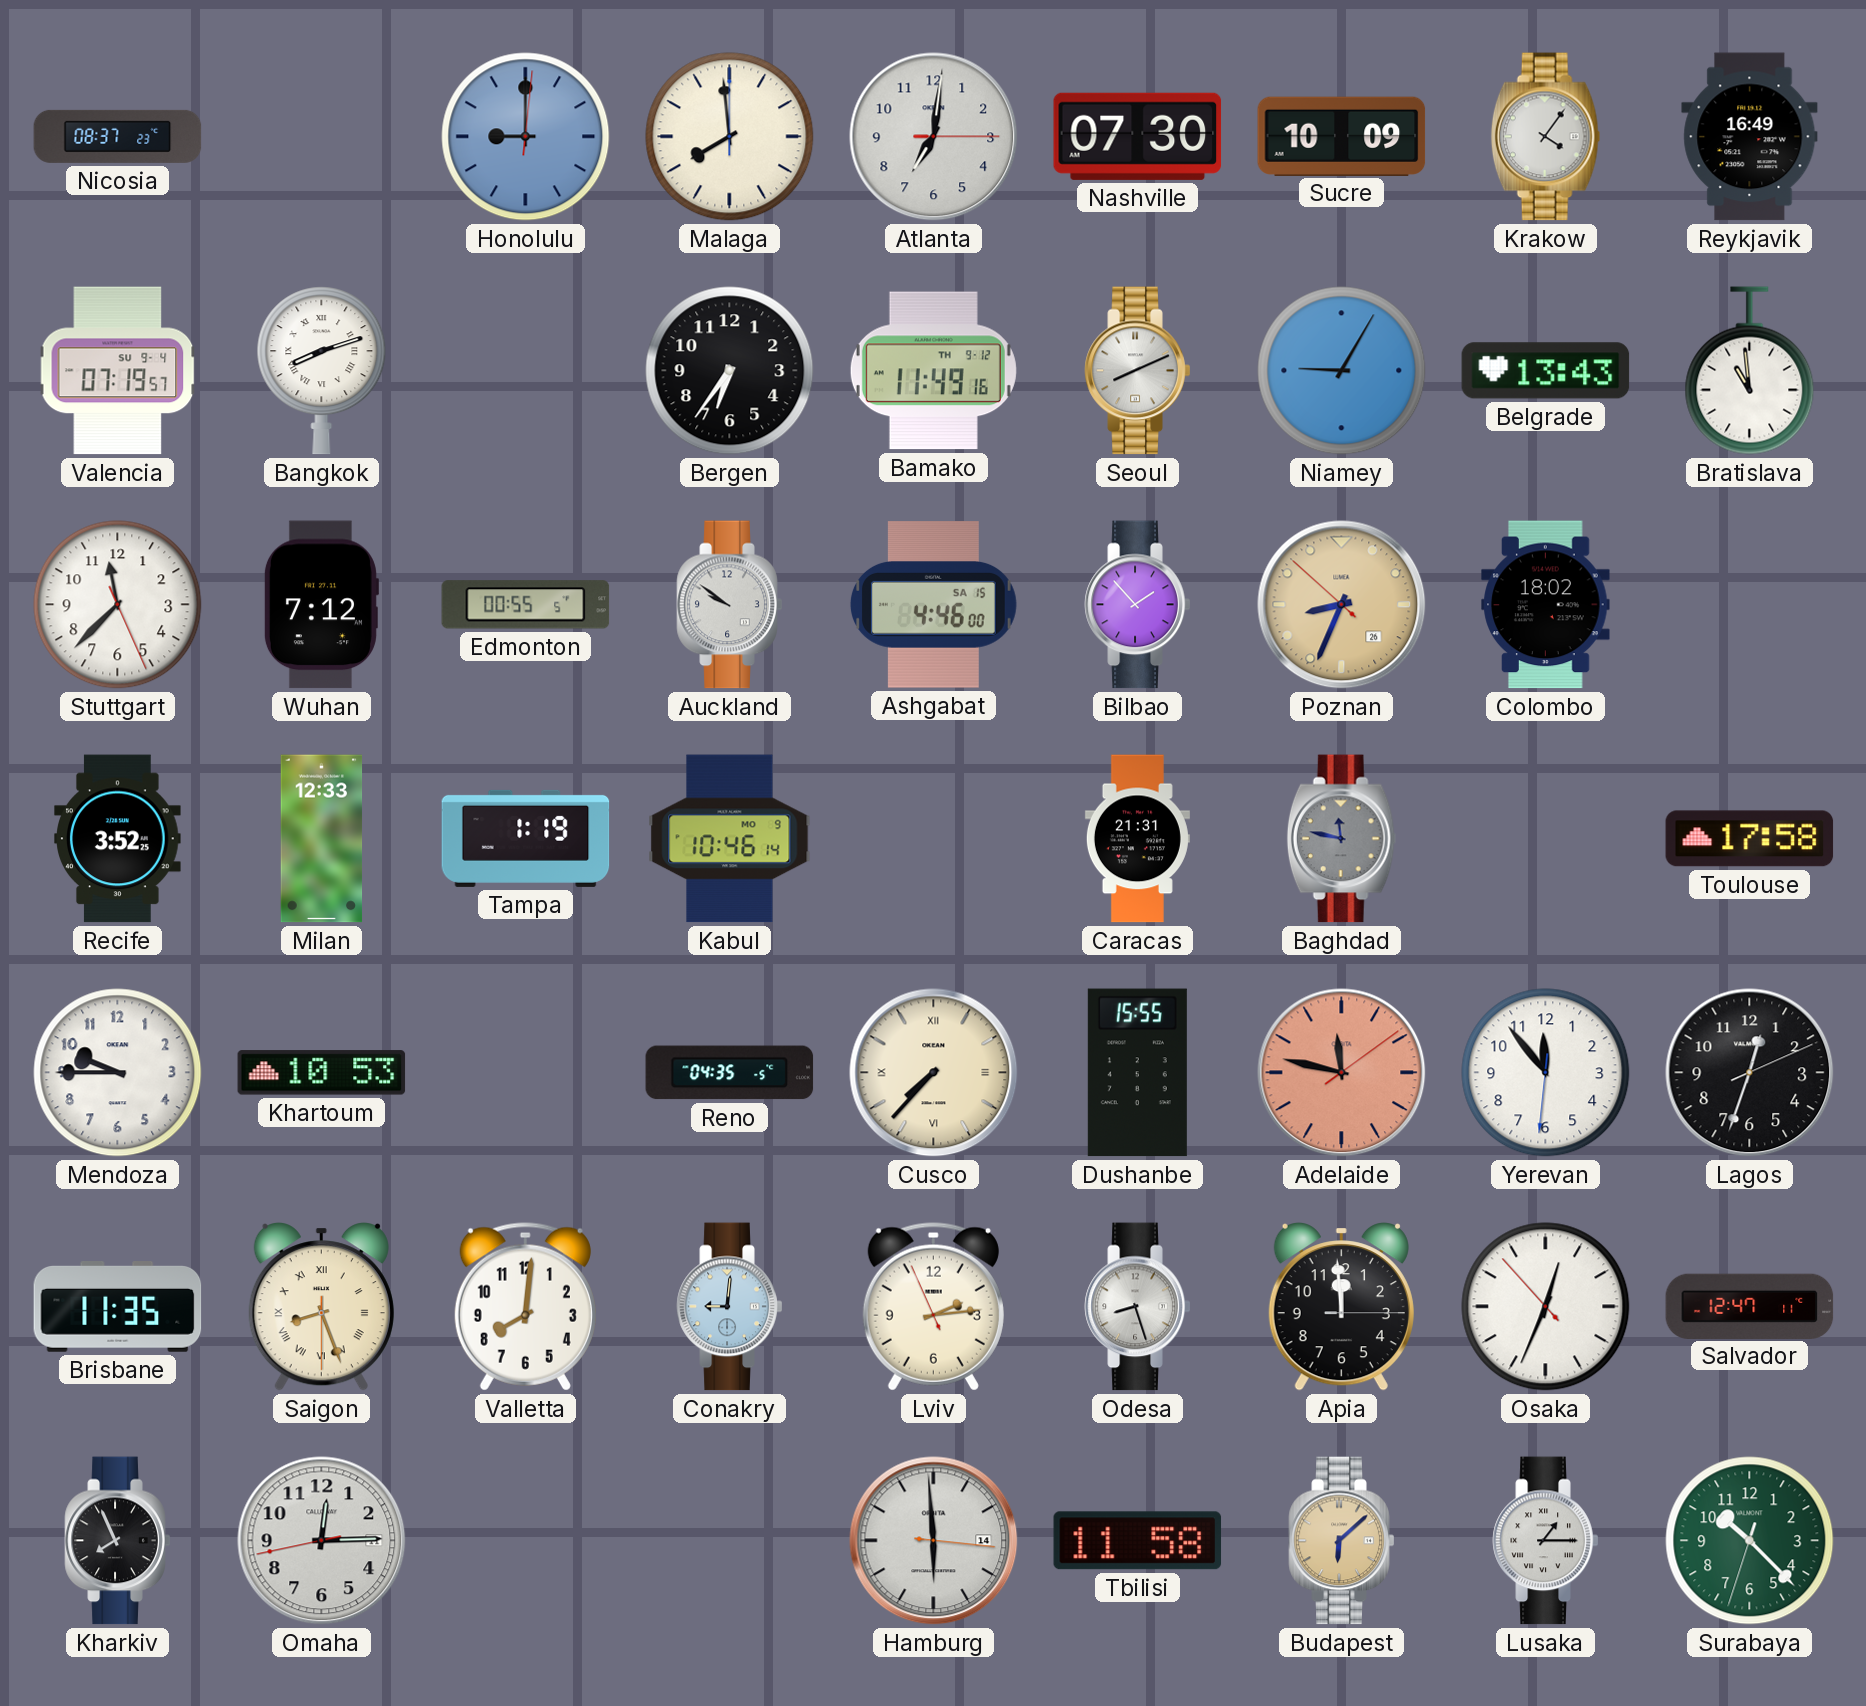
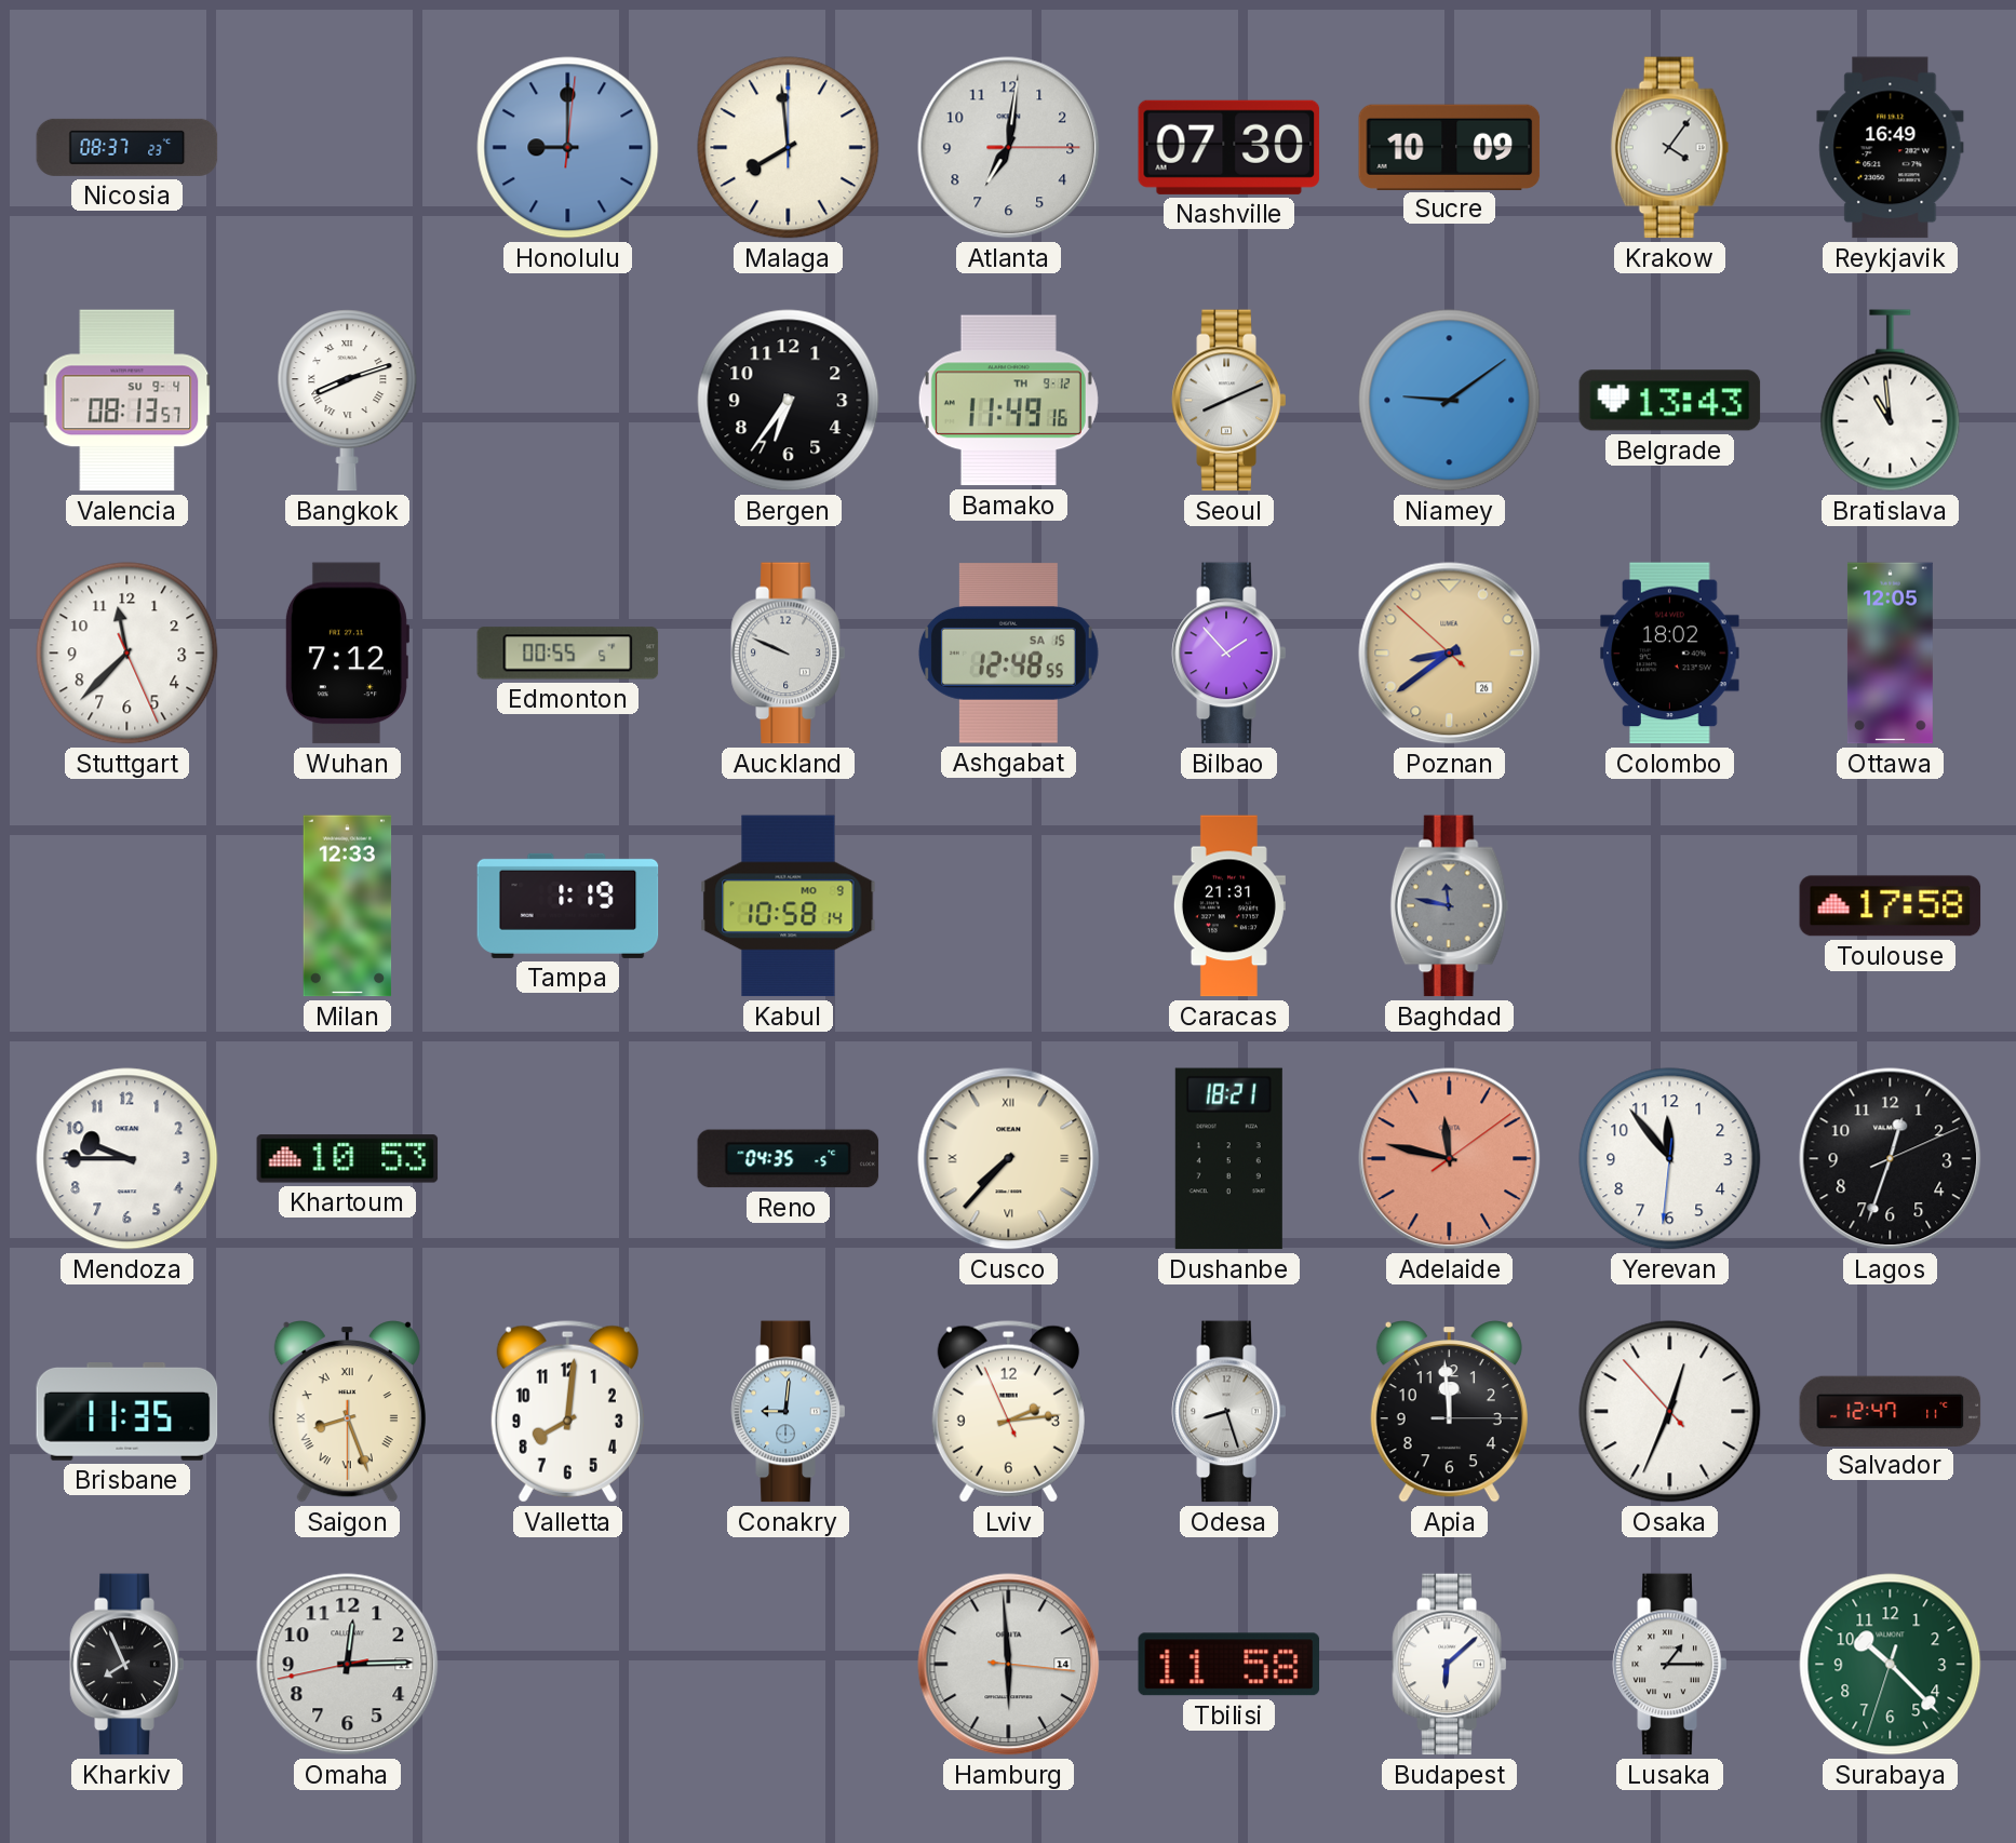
Valencia: 07:19 -> 08:13 (127, 401)
Niamey: 9:05 -> 9:09 (1450, 401)
Auckland: 9:51 -> 9:49 (789, 654)
Ashgabat: 4:46 -> 12:48 (1008, 654)
Poznan: 8:33 -> 8:38 (1450, 654)
Ottawa: none -> 12:05 (1890, 654)
Recife: 3:52 -> none (118, 839)
Kabul: 10:46 -> 10:58 (789, 906)
Dushanbe: 15:55 -> 18:21 (1228, 1159)
Budapest dial: champagne -> white (1450, 1665)
